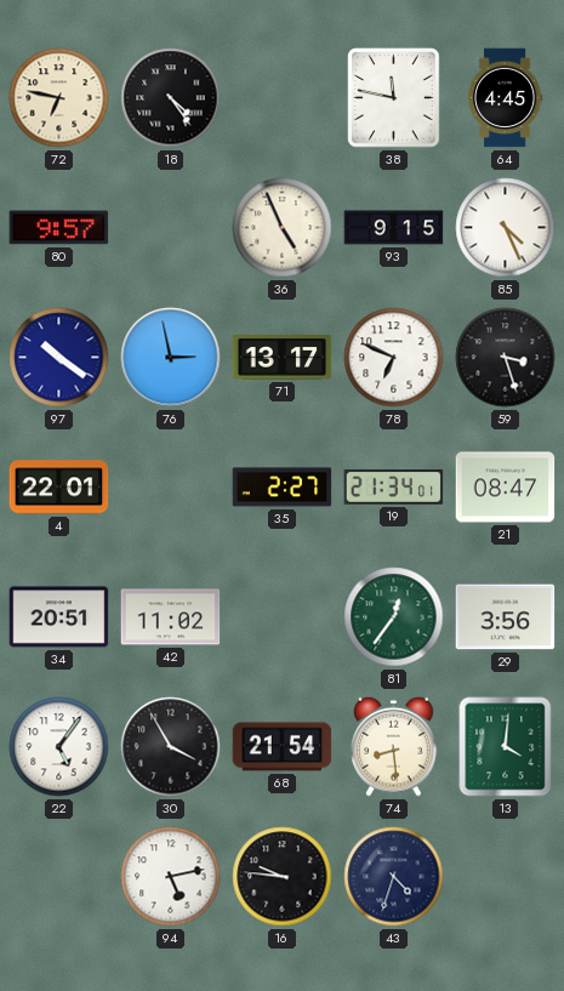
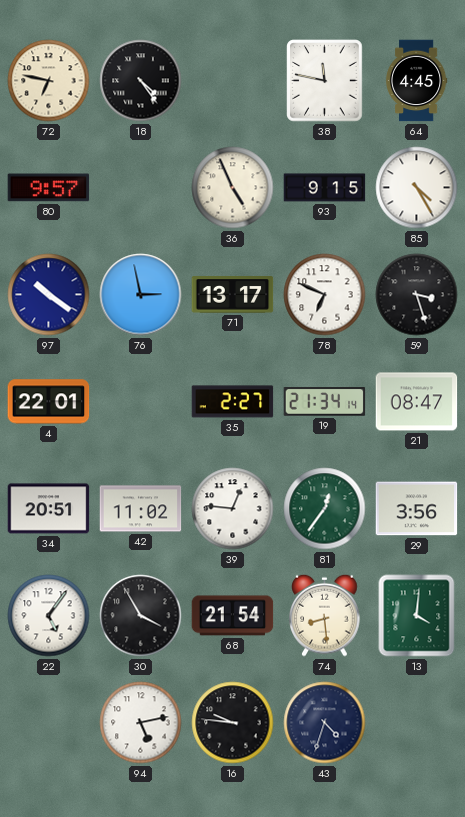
85: 4:26 -> 4:25 (417, 188)
19: 21:34:01 -> 21:34:14 (325, 402)
39: none -> 12:46 (233, 509)
